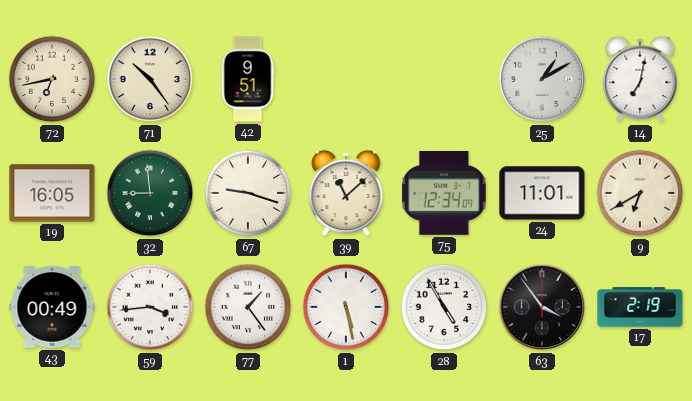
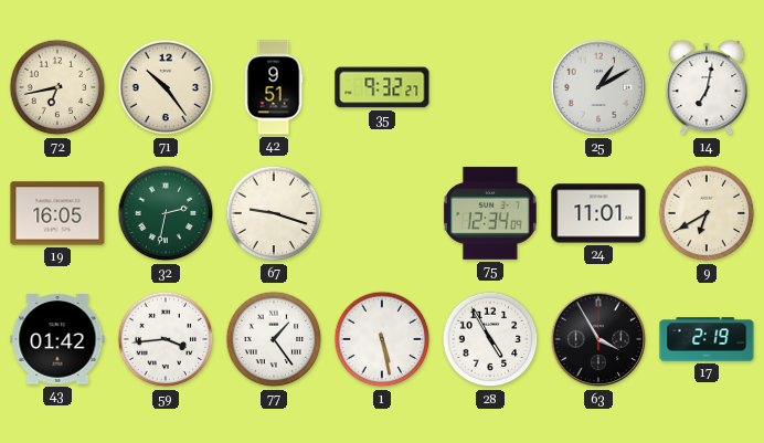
35: none -> 9:32 (382, 87)
32: 8:59 -> 2:32 (166, 213)
39: 11:08 -> none (346, 193)
43: 00:49 -> 01:42 (57, 339)
63: 3:54 -> 3:55 (598, 339)
